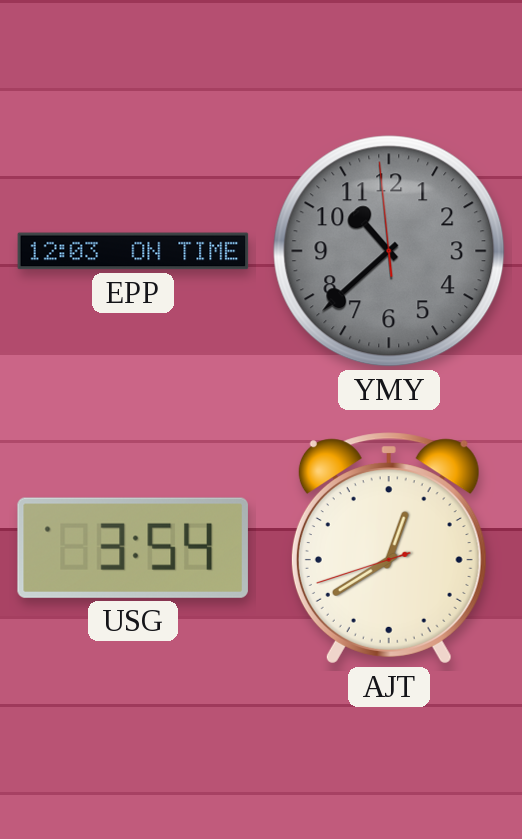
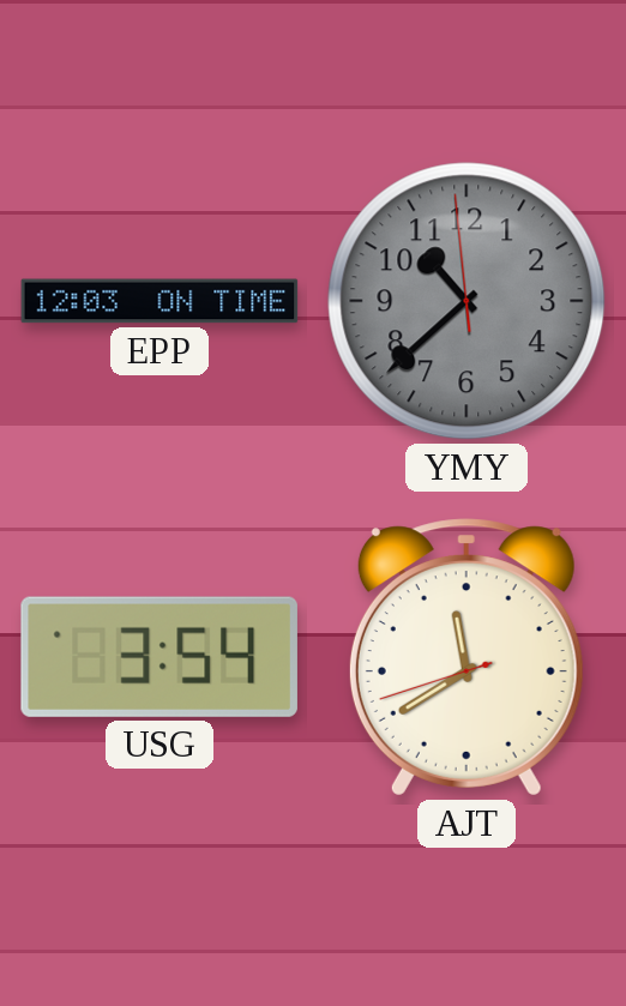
AJT: 12:39 -> 11:39 (467, 657)
